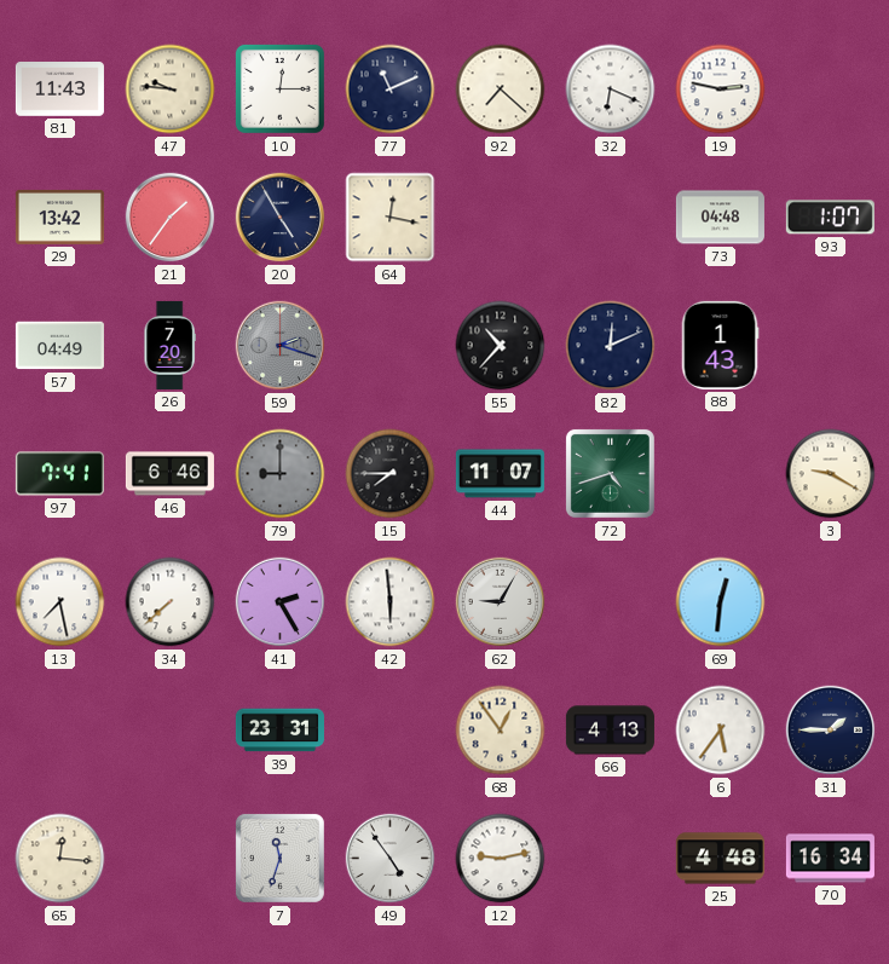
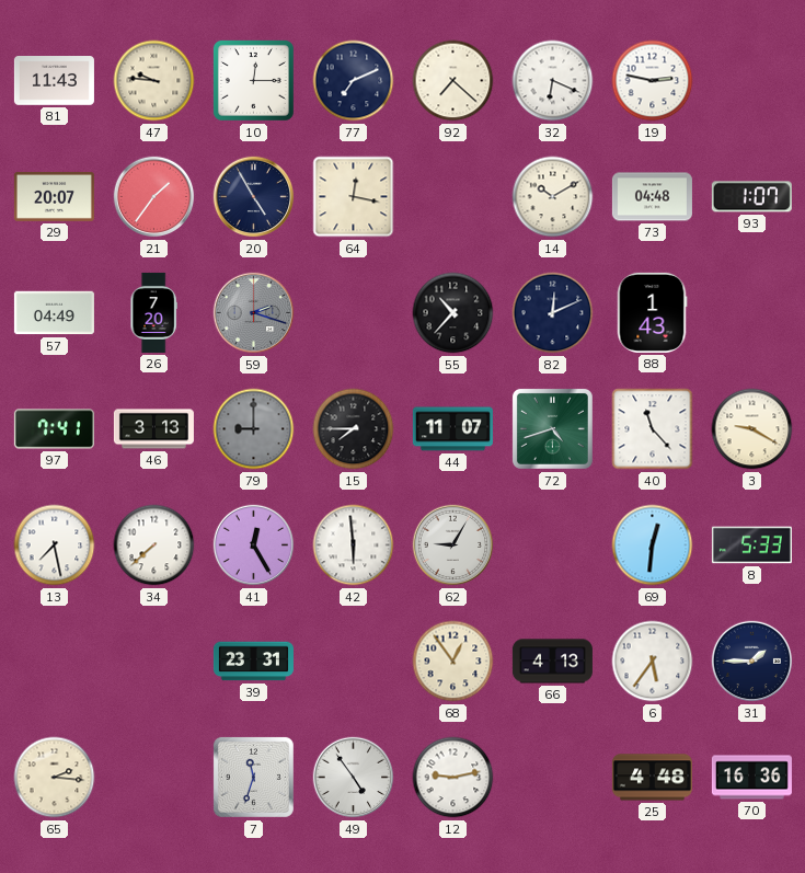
77: 11:11 -> 7:11 (354, 81)
29: 13:42 -> 20:07 (54, 197)
14: none -> 10:10 (553, 197)
46: 6:46 -> 3:13 (153, 429)
40: none -> 11:23 (653, 429)
41: 2:25 -> 12:25 (254, 545)
8: none -> 5:33 (751, 545)
65: 12:16 -> 2:16 (55, 778)
70: 16:34 -> 16:36 (751, 778)
